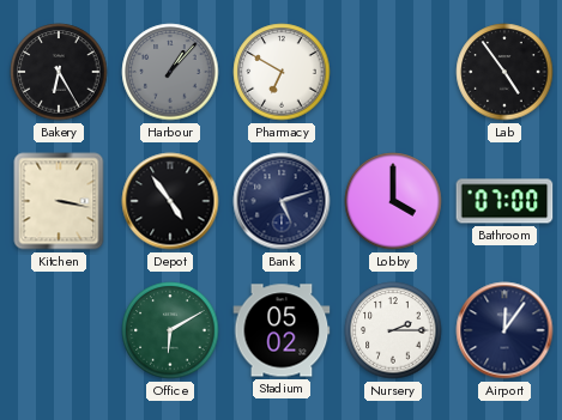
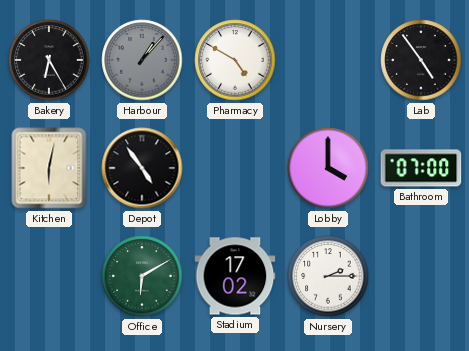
Pharmacy: 6:50 -> 4:50 (235, 60)
Kitchen: 3:17 -> 6:02 (49, 168)
Bank: 5:12 -> none (282, 201)
Stadium: 05:02 -> 17:02 (235, 276)
Airport: 12:06 -> none (504, 330)
